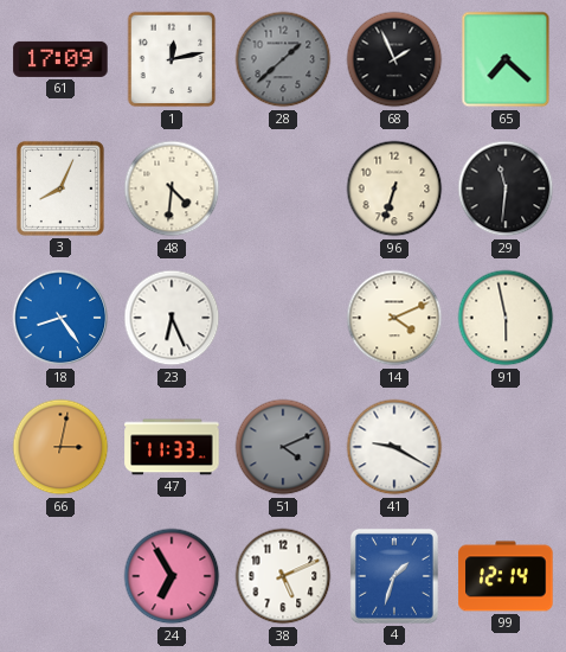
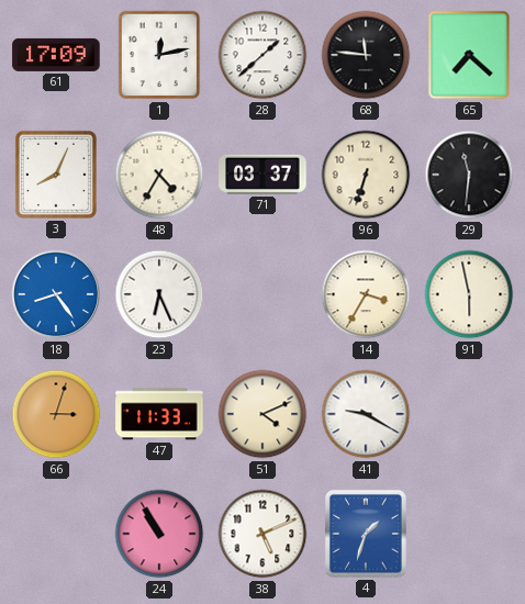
28 dial: grey -> white (262, 55)
68: 1:56 -> 11:46 (366, 55)
48: 4:31 -> 4:35 (159, 175)
71: none -> 03:37 (262, 175)
14: 4:11 -> 3:35 (366, 294)
66: 3:02 -> 3:03 (56, 414)
51 dial: grey -> cream (262, 414)
24: 6:55 -> 10:55 (159, 534)
99: 12:14 -> none (506, 576)
